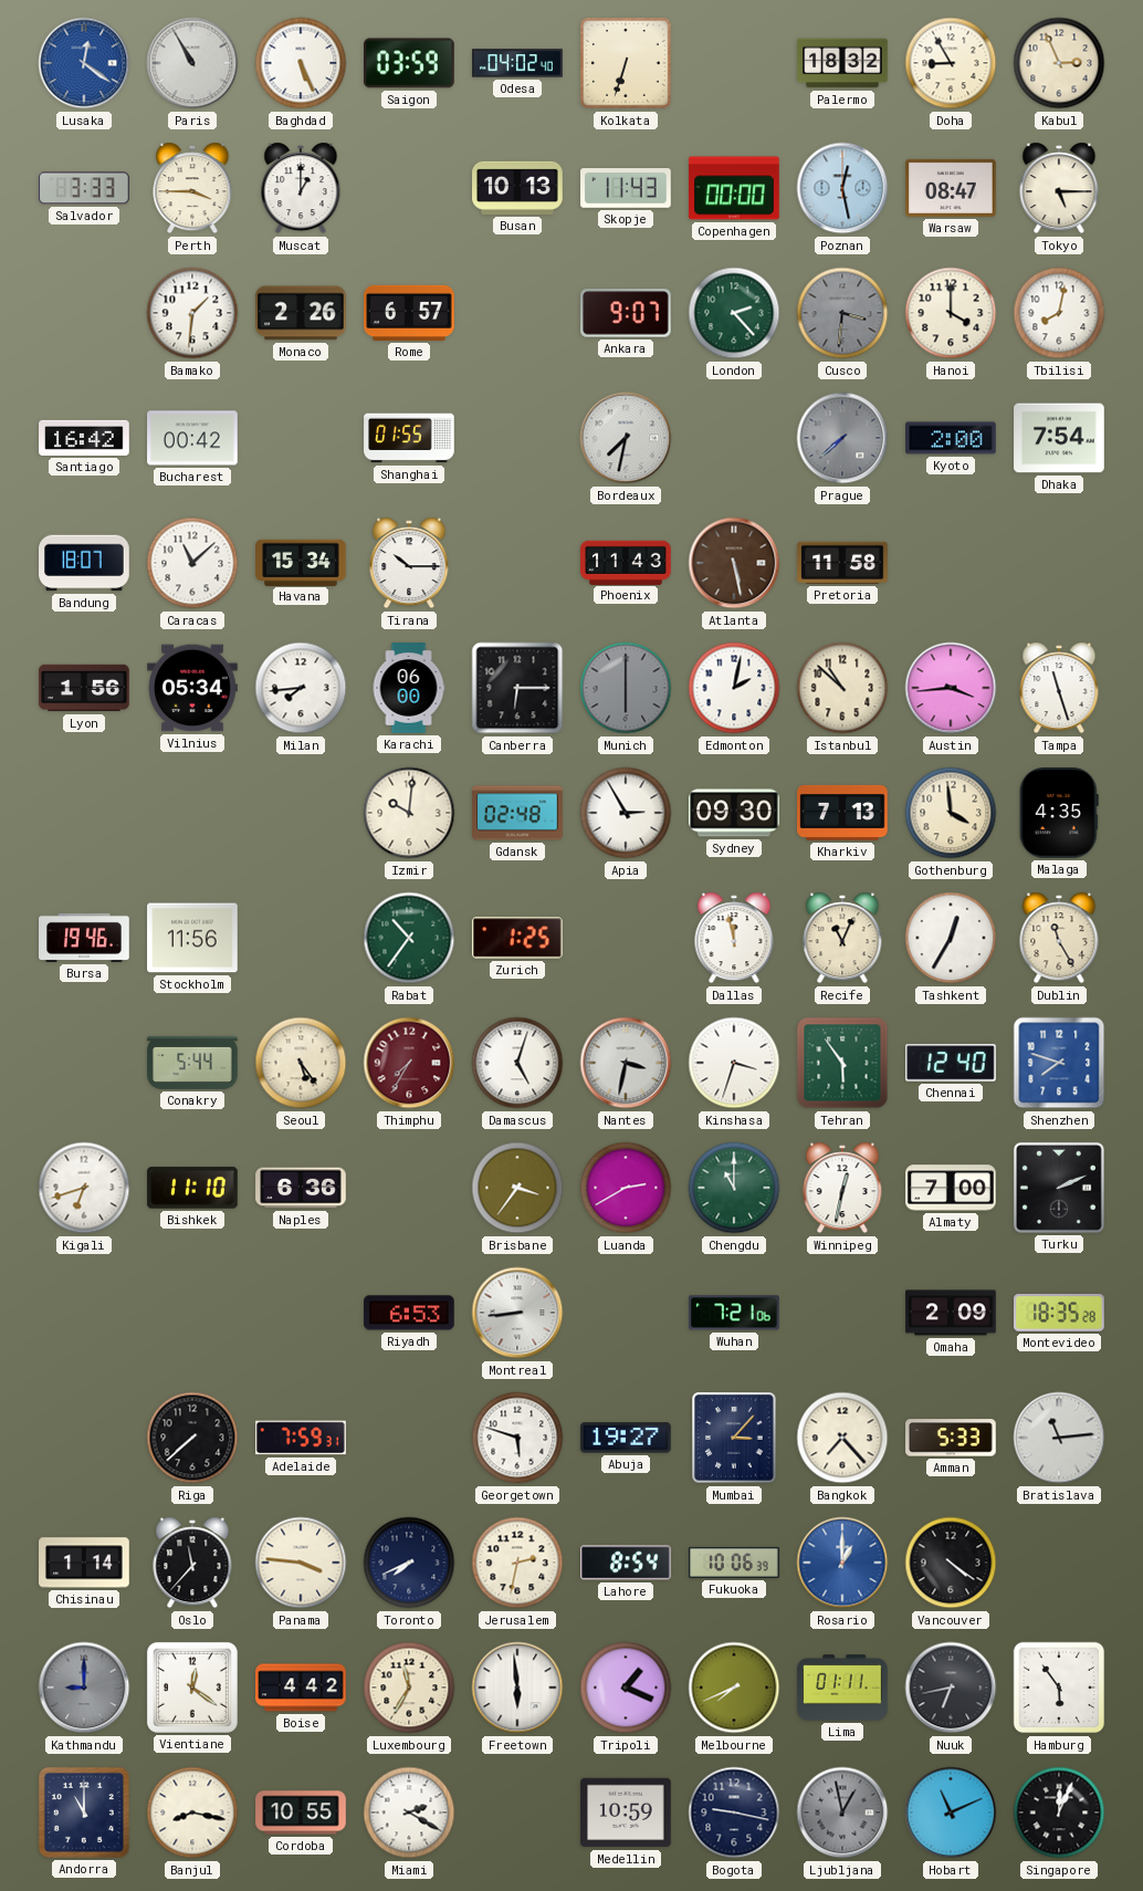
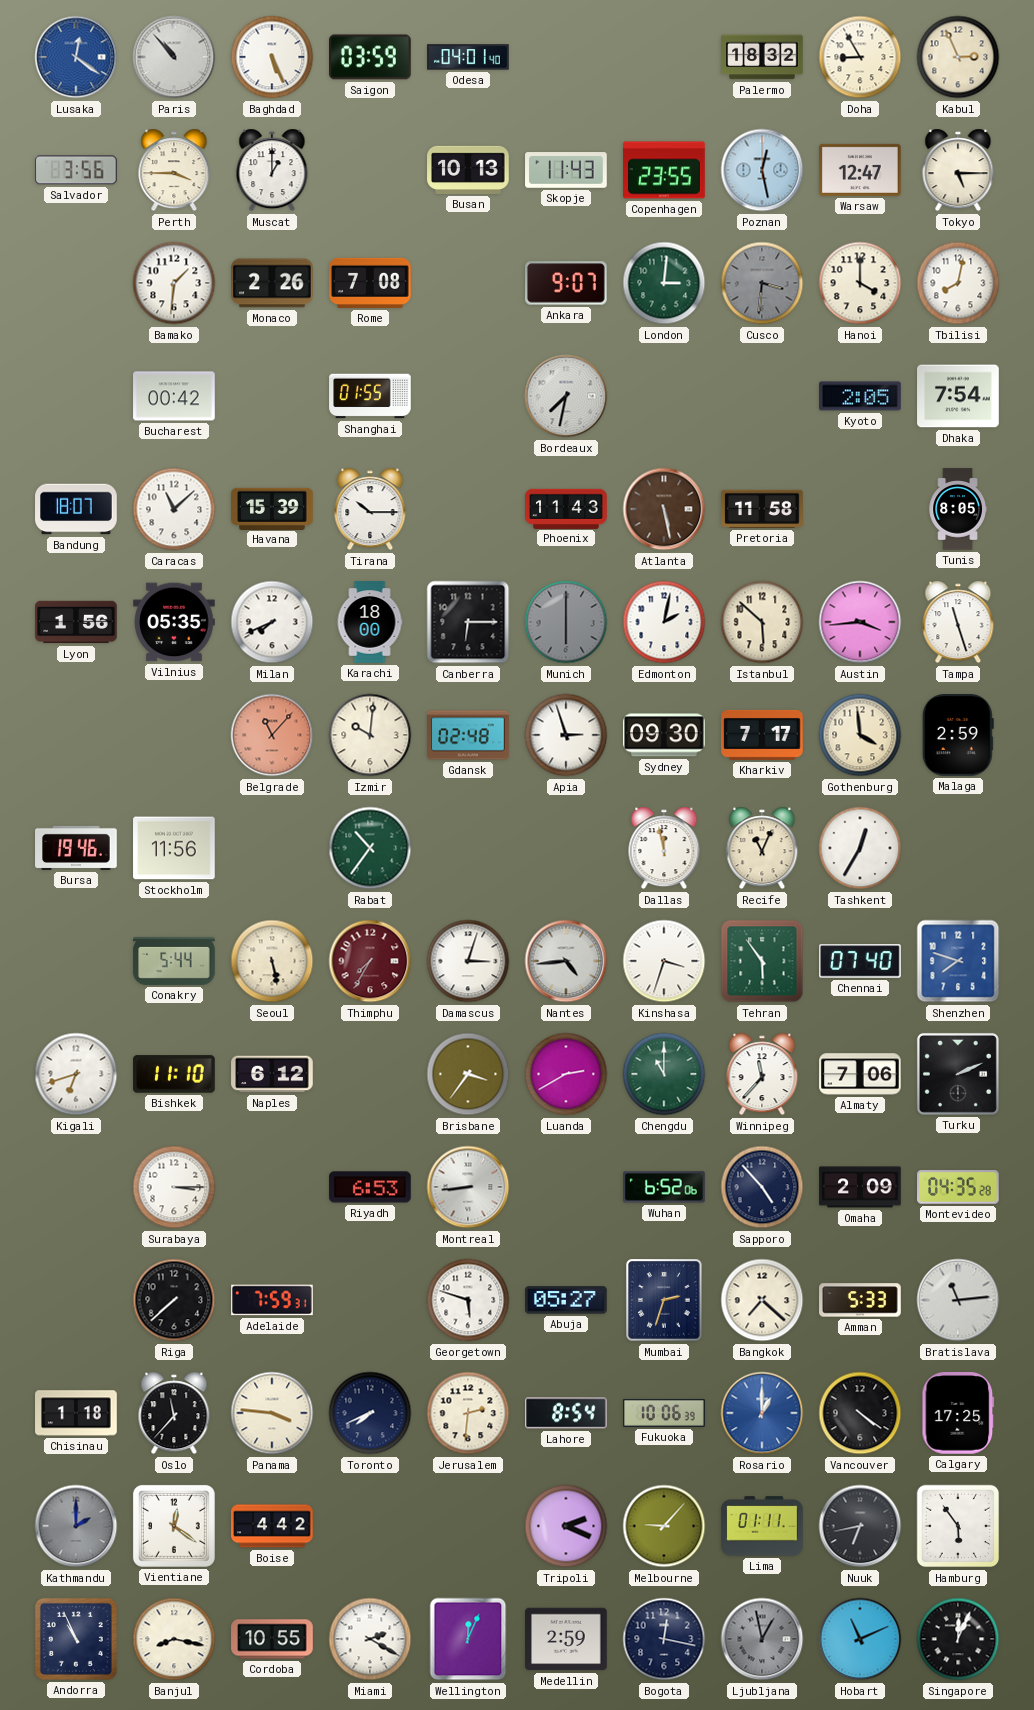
Paris: 10:55 -> 10:53 (174, 57)
Odesa: 04:02 -> 04:01 (468, 57)
Kolkata: 6:33 -> none (626, 63)
Salvador: 3:33 -> 3:56 (77, 170)
Copenhagen: 00:00 -> 23:55 (664, 170)
Warsaw: 08:47 -> 12:47 (860, 170)
Rome: 6:57 -> 7:08 (370, 283)
London: 2:23 -> 3:01 (664, 283)
Santiago: 16:42 -> none (84, 438)
Prague: 7:38 -> none (842, 438)
Kyoto: 2:00 -> 2:05 (860, 396)
Havana: 15:34 -> 15:39 (272, 508)
Tunis: none -> 8:05 (958, 509)
Vilnius: 05:34 -> 05:35 (174, 622)
Milan: 7:44 -> 7:41 (272, 622)
Karachi: 06:00 -> 18:00 (370, 622)
Istanbul: 10:52 -> 5:52 (762, 622)
Belgrade: none -> 11:07 (272, 735)
Apia: 2:55 -> 2:57 (566, 735)
Kharkiv: 7:13 -> 7:17 (762, 735)
Malaga: 4:35 -> 2:59 (958, 735)
Zurich: 1:25 -> none (517, 938)
Dublin: 11:25 -> none (1059, 938)
Seoul: 5:24 -> 5:28 (272, 961)
Damascus: 5:03 -> 3:03 (468, 961)
Nantes: 3:32 -> 4:44 (566, 961)
Chennai: 12:40 -> 07:40 (861, 961)
Naples: 6:36 -> 6:12 (272, 1074)
Winnipeg: 12:32 -> 11:37 (762, 1074)
Almaty: 7:00 -> 7:06 (860, 1074)
Surabaya: none -> 3:15 (174, 1187)
Wuhan: 7:21 -> 6:52 (665, 1187)
Sapporo: none -> 4:53 (762, 1187)
Montevideo: 18:35 -> 04:35 (959, 1187)
Abuja: 19:27 -> 05:27 (566, 1300)
Mumbai: 3:07 -> 2:33 (664, 1300)
Bangkok: 7:23 -> 7:22 (762, 1300)
Chisinau: 1:14 -> 1:18 (76, 1413)
Jerusalem: 2:32 -> 2:31 (468, 1413)
Calgary: none -> 17:25 (958, 1413)
Kathmandu: 9:00 -> 2:00 (76, 1526)
Luxembourg: 11:35 -> none (409, 1688)
Freetown: 5:59 -> none (517, 1688)
Tripoli: 1:19 -> 2:19 (566, 1526)
Melbourne: 7:41 -> 9:07 (664, 1526)
Andorra: 11:00 -> 10:56 (76, 1639)
Wellington: none -> 12:04 (468, 1639)
Medellin: 10:59 -> 2:59 (566, 1639)
Bogota: 9:17 -> 12:17 (664, 1639)
